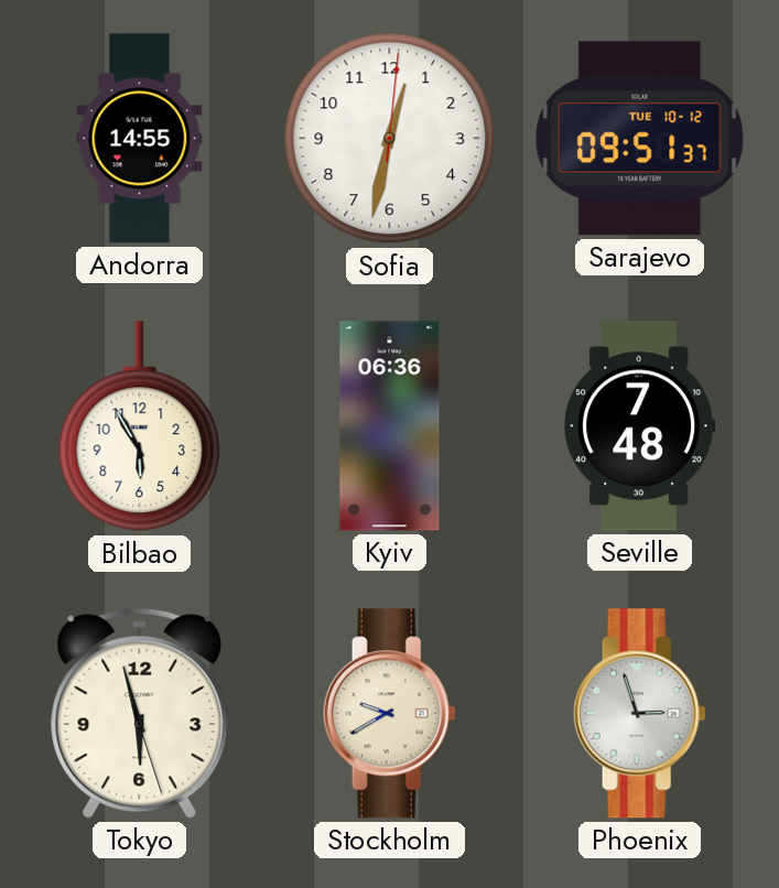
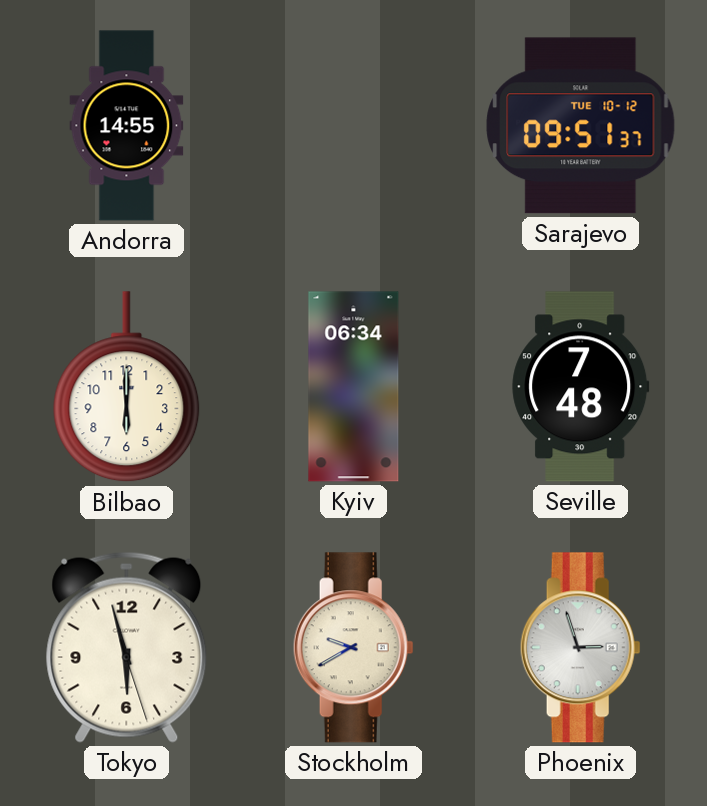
Sofia: 12:32 -> none (390, 139)
Bilbao: 5:55 -> 6:00 (127, 387)
Kyiv: 06:36 -> 06:34 (354, 387)
